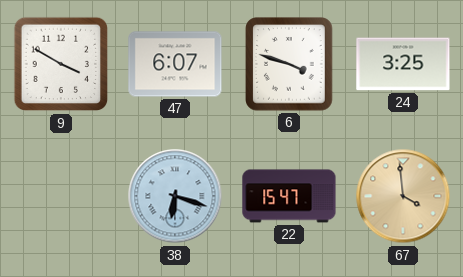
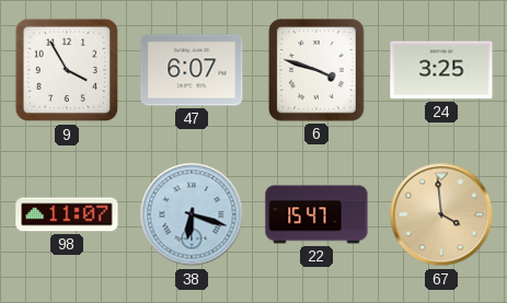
9: 3:50 -> 3:55 (67, 70)
98: none -> 11:07 (67, 214)
